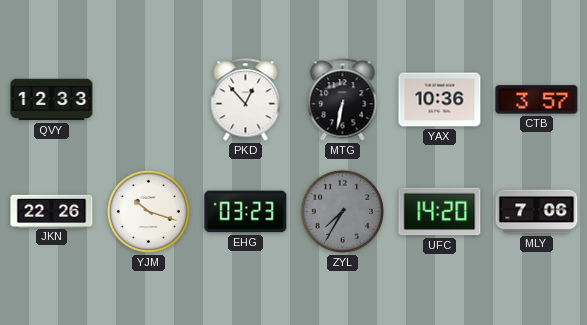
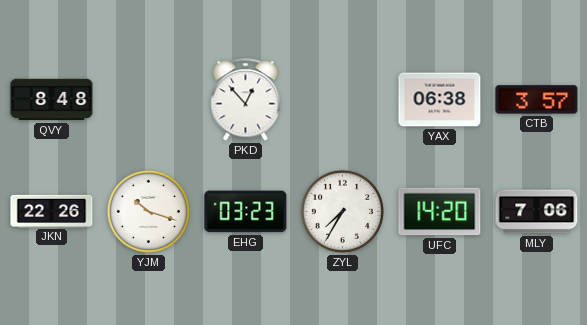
QVY: 12:33 -> 8:48 (52, 100)
MTG: 6:32 -> none (343, 100)
YAX: 10:36 -> 06:38 (440, 100)
ZYL dial: grey -> white (342, 211)
